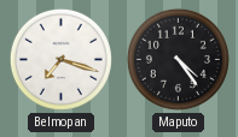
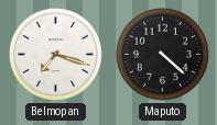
Maputo: 4:24 -> 4:22 (162, 54)
